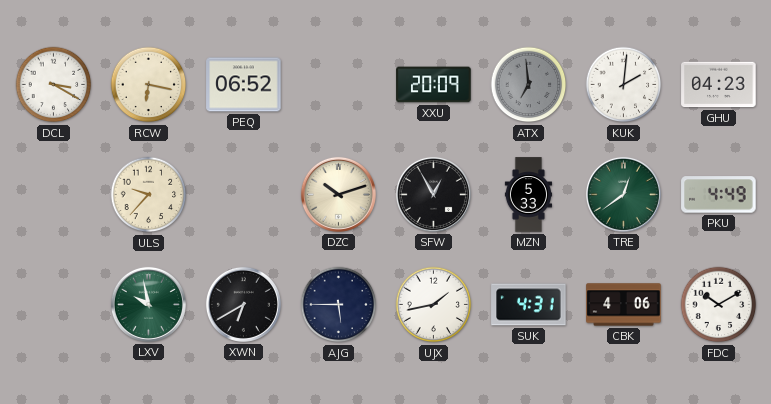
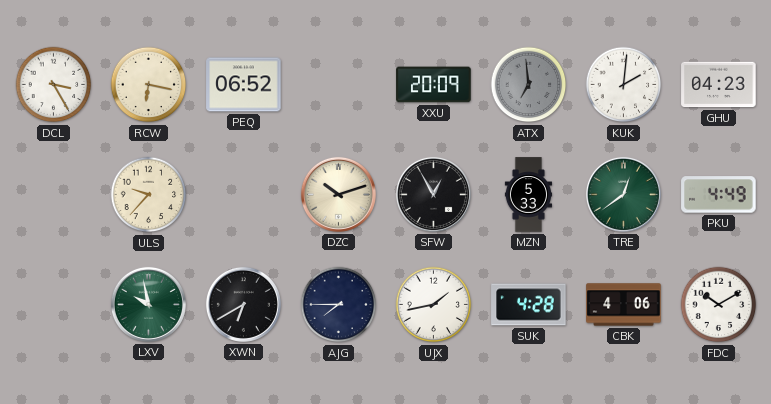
DCL: 3:20 -> 3:25 (54, 85)
AJG: 5:45 -> 7:45 (339, 305)
SUK: 4:31 -> 4:28 (529, 305)
